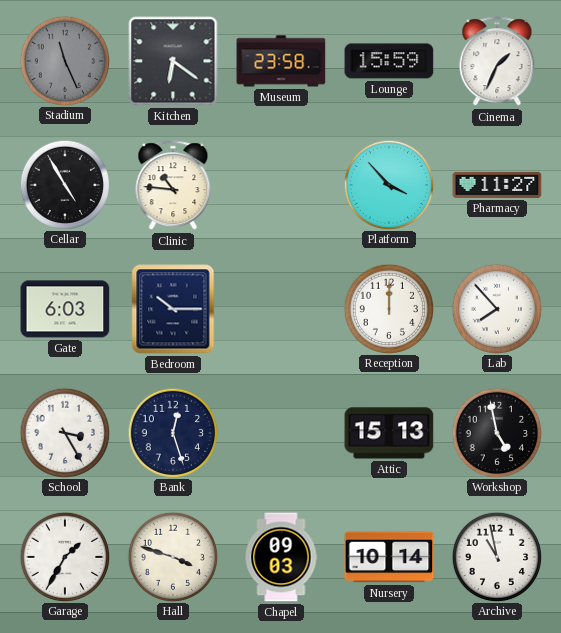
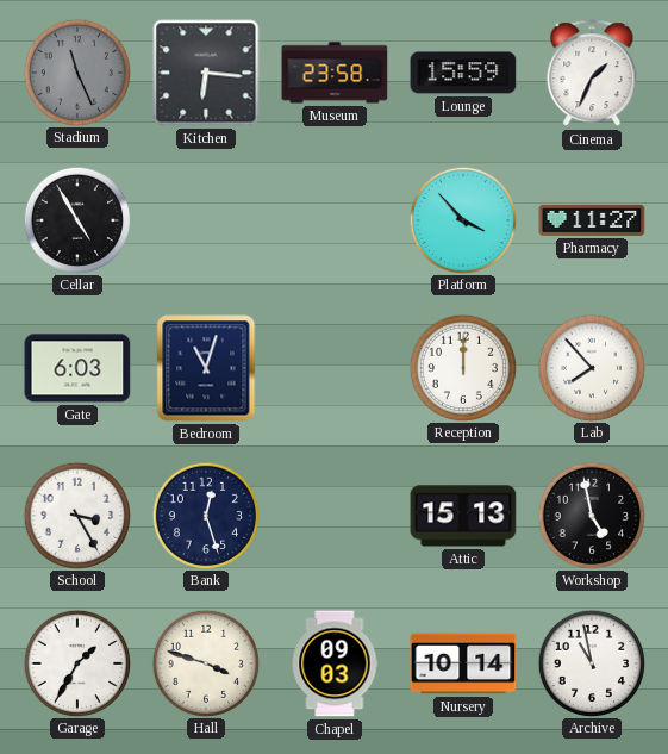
Kitchen: 6:21 -> 6:16 (206, 73)
Clinic: 10:46 -> none (173, 186)
Bedroom: 10:15 -> 11:03 (206, 368)
